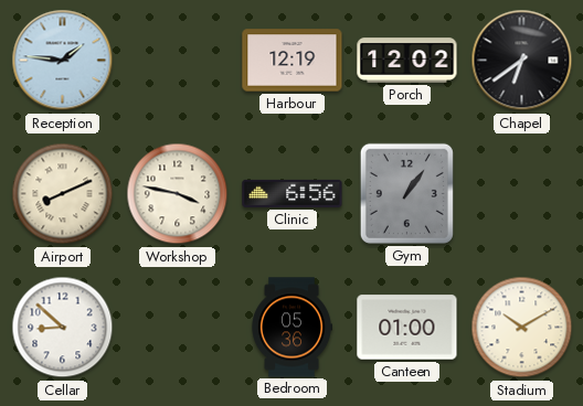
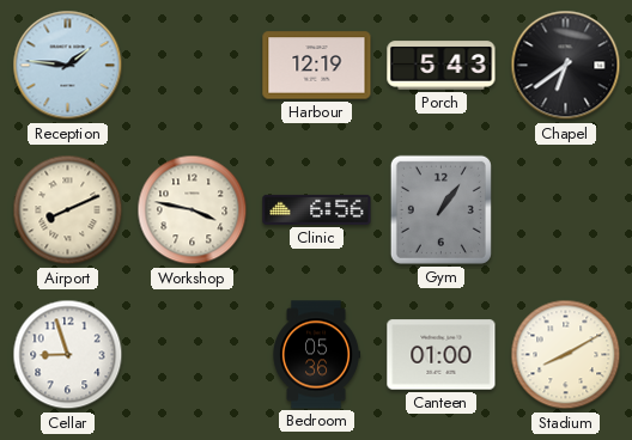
Porch: 12:02 -> 5:43 (442, 66)
Cellar: 8:52 -> 8:57 (68, 355)
Stadium: 10:10 -> 8:10 (566, 355)
